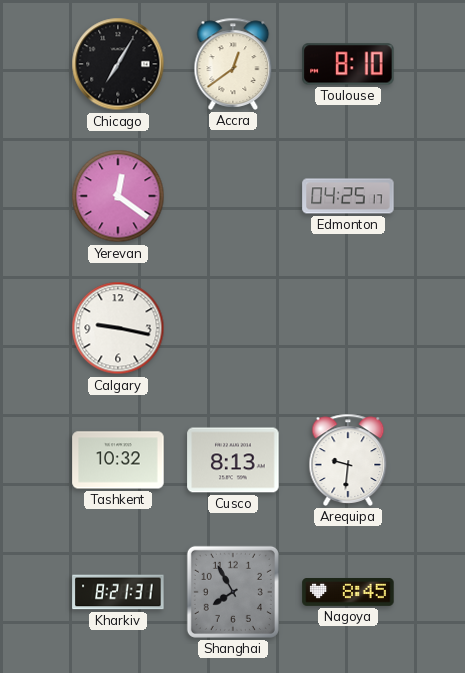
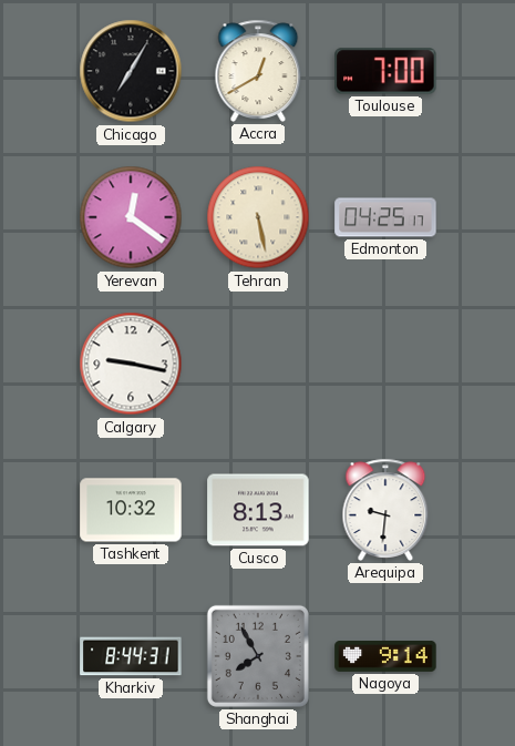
Accra: 12:39 -> 12:40 (258, 71)
Toulouse: 8:10 -> 7:00 (385, 71)
Tehran: none -> 5:28 (258, 217)
Kharkiv: 8:21 -> 8:44 (131, 656)
Nagoya: 8:45 -> 9:14 (385, 657)
